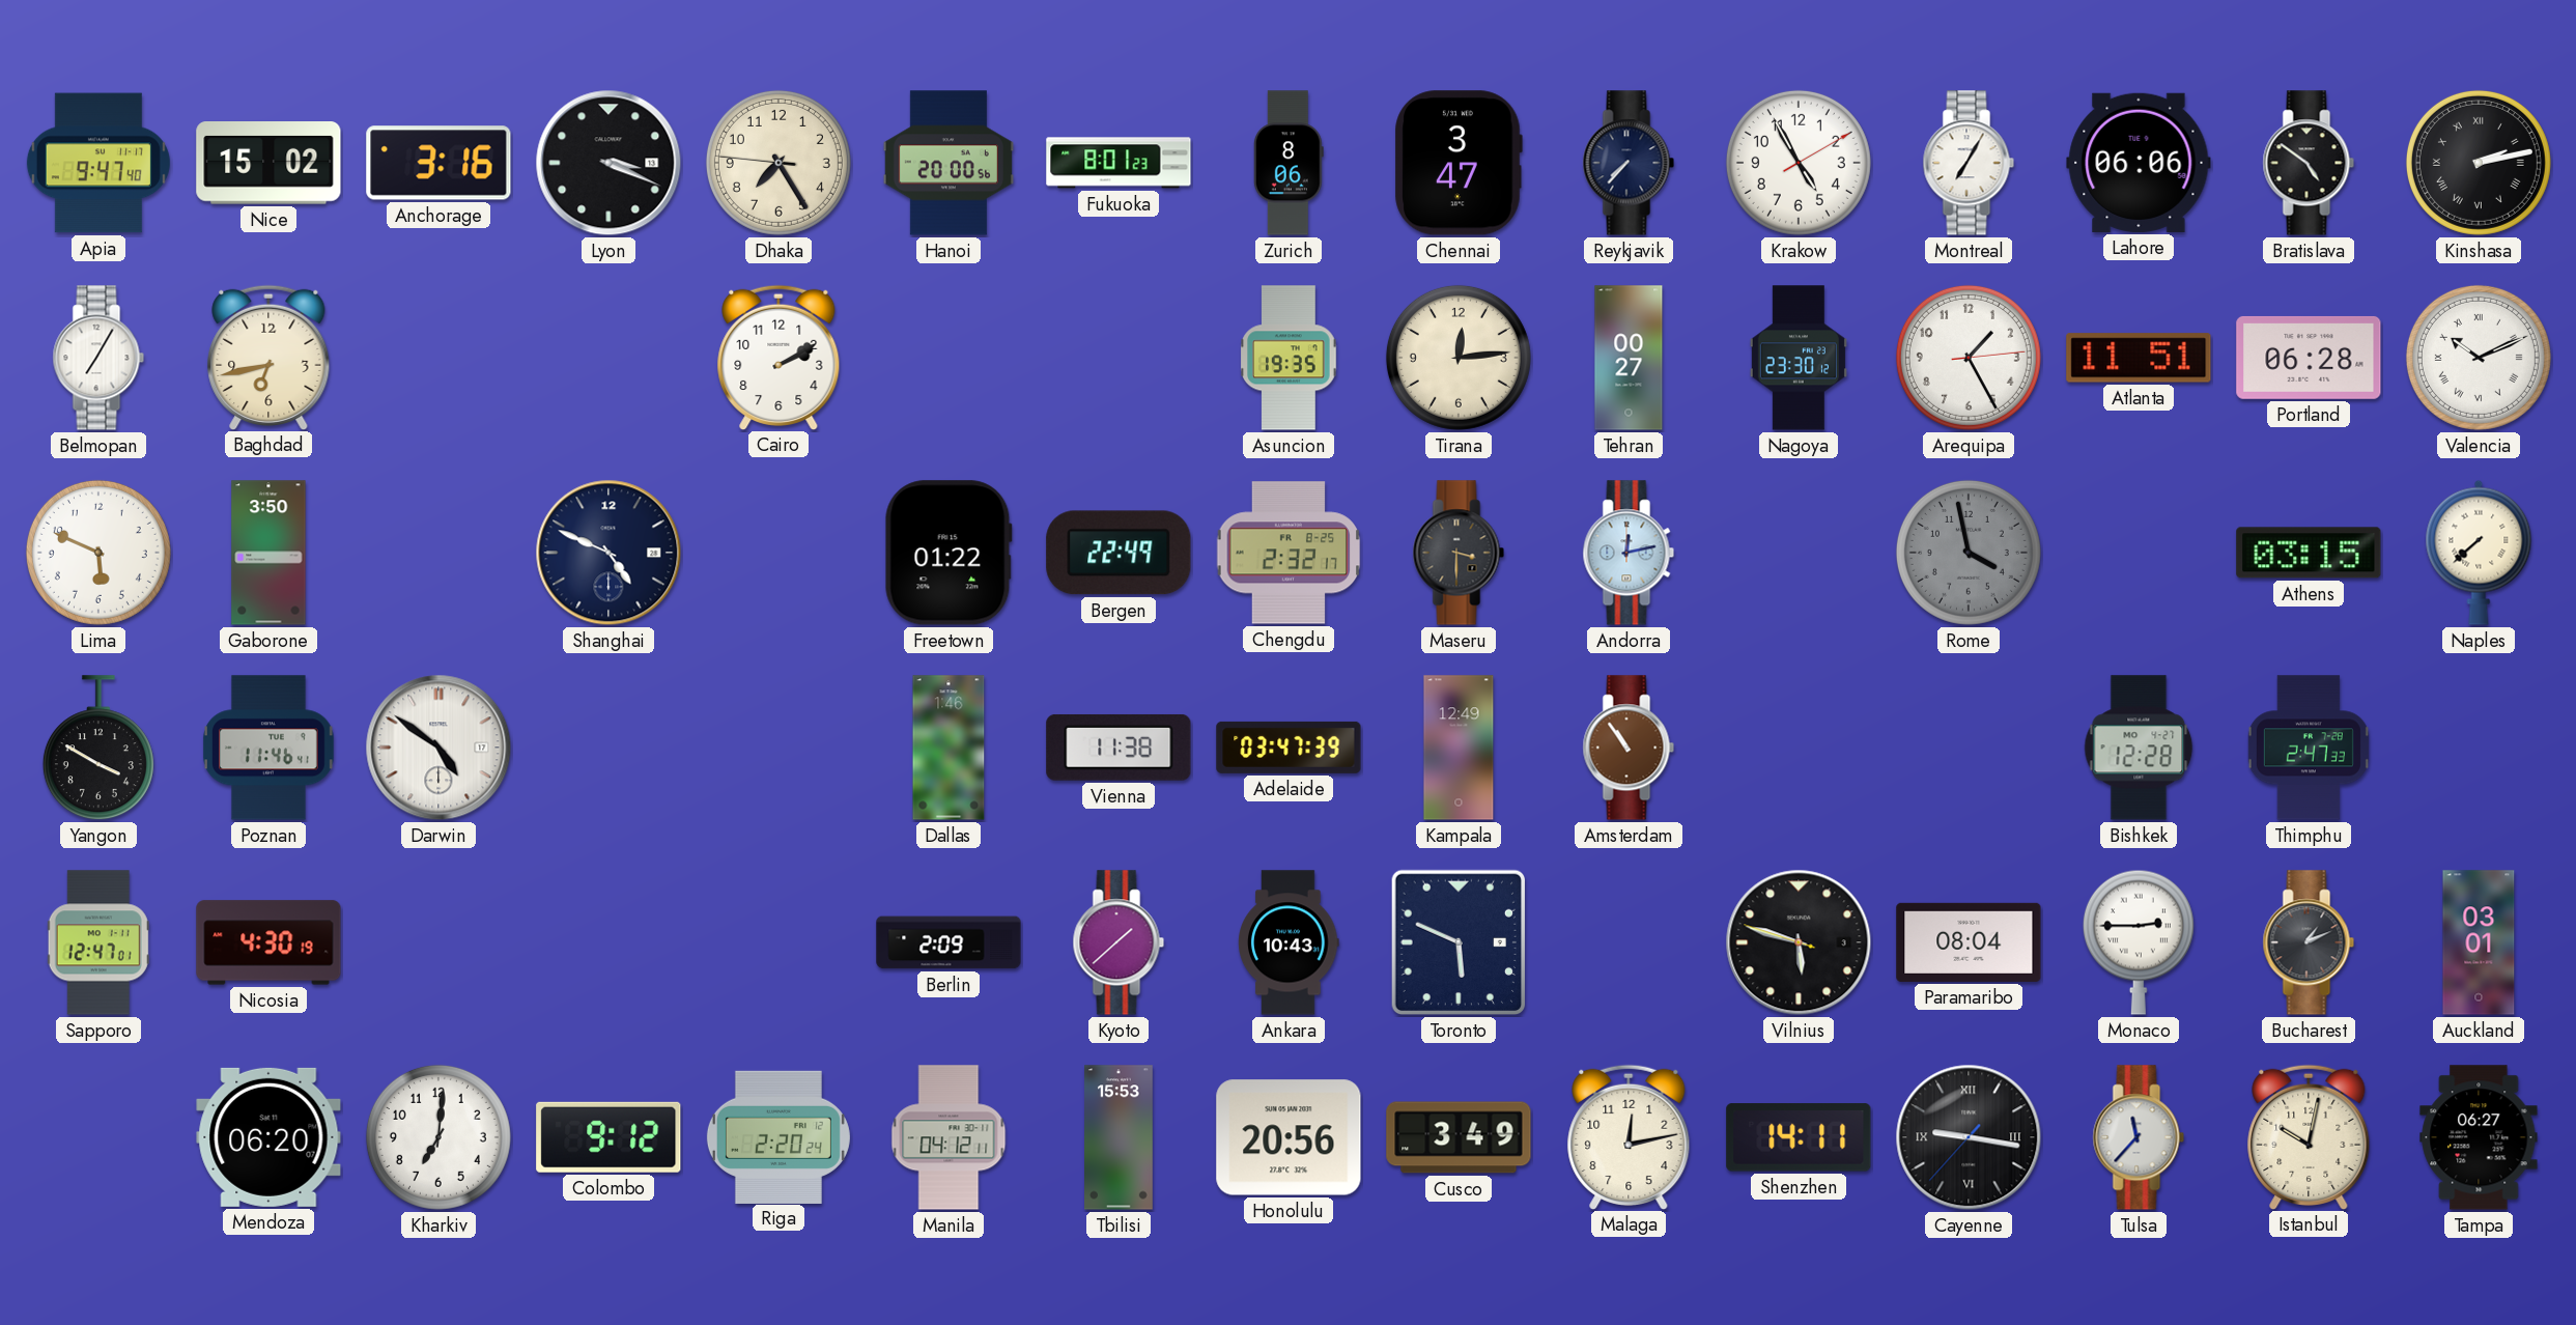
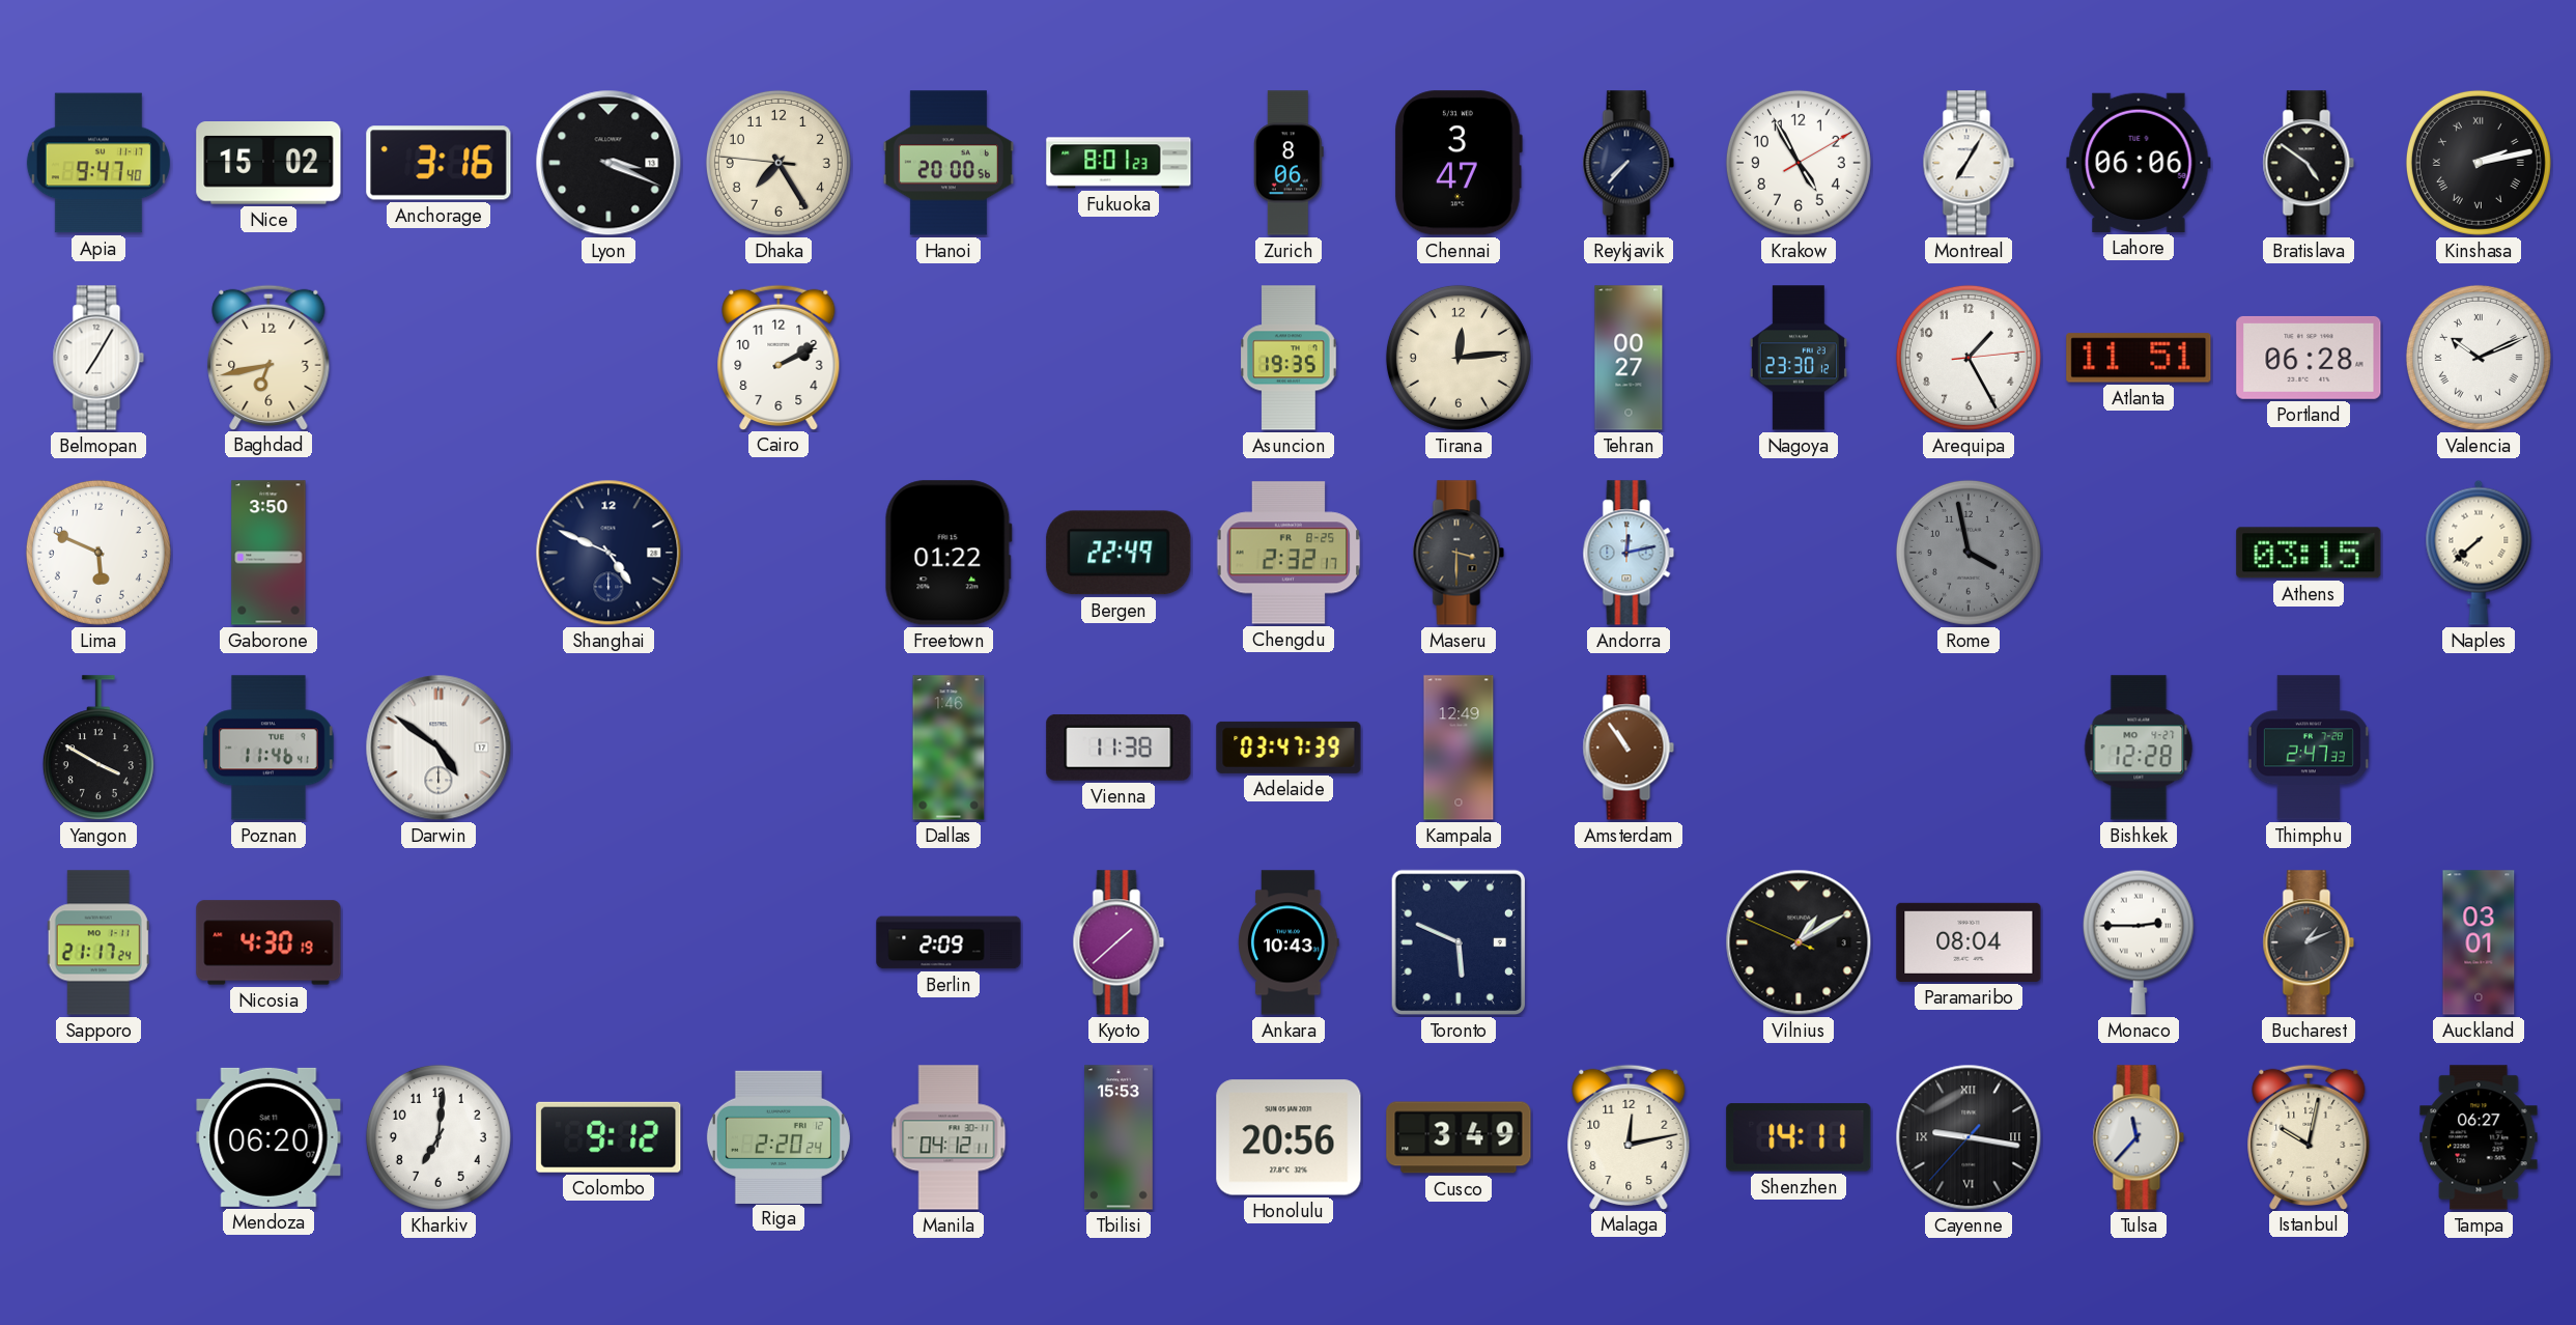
Sapporo: 12:47 -> 21:17 (98, 942)
Vilnius: 5:47 -> 1:09 (1799, 942)
